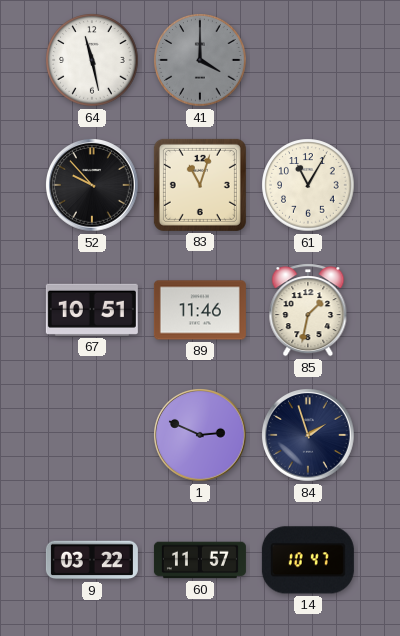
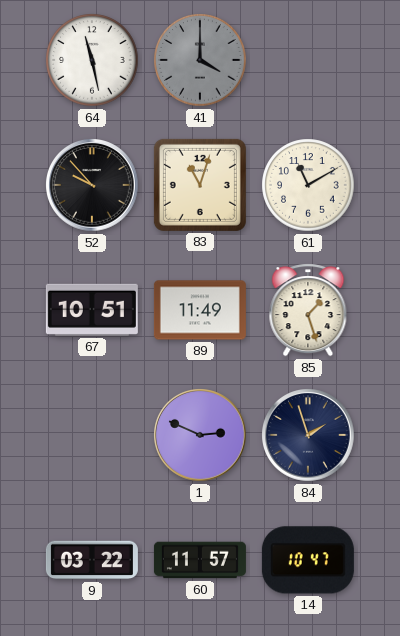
61: 11:05 -> 11:10 (308, 185)
89: 11:46 -> 11:49 (200, 310)
85: 1:32 -> 1:27 (308, 310)
